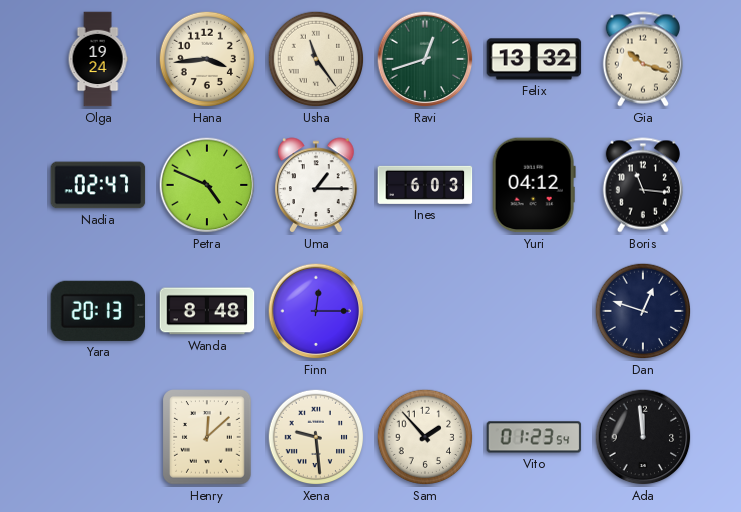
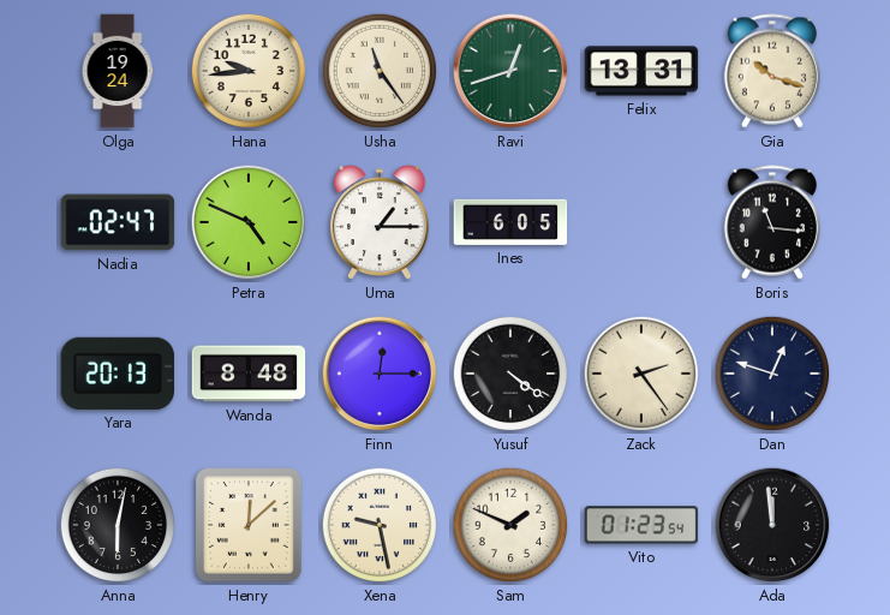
Hana: 3:44 -> 9:44 (249, 71)
Felix: 13:32 -> 13:31 (641, 71)
Ines: 6:03 -> 6:05 (510, 222)
Yuri: 04:12 -> none (534, 185)
Yusuf: none -> 4:21 (510, 374)
Zack: none -> 2:24 (641, 374)
Anna: none -> 6:02 (118, 525)
Xena: 9:29 -> 9:28 (380, 525)
Sam: 1:53 -> 1:49 (510, 525)
